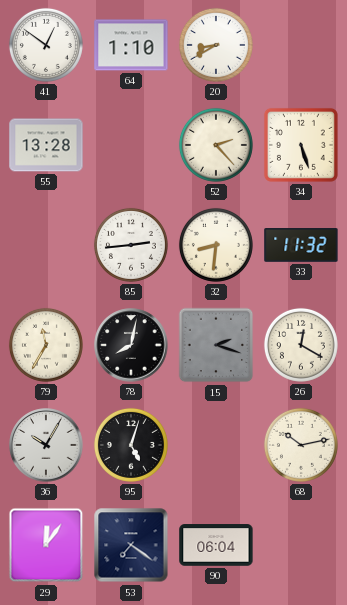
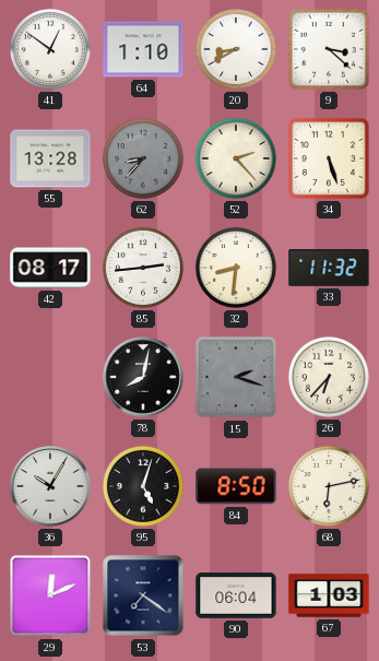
9: none -> 3:22 (329, 49)
62: none -> 8:37 (143, 158)
42: none -> 08:17 (50, 268)
79: 11:35 -> none (46, 345)
26: 12:20 -> 6:37 (329, 377)
84: none -> 8:50 (236, 486)
68: 10:13 -> 6:13 (329, 486)
29: 12:06 -> 12:11 (50, 595)
67: none -> 1:03 (329, 595)
